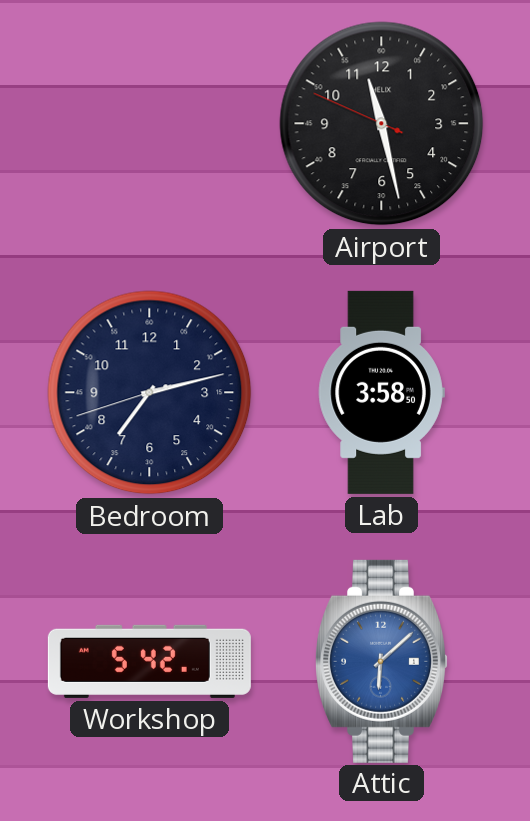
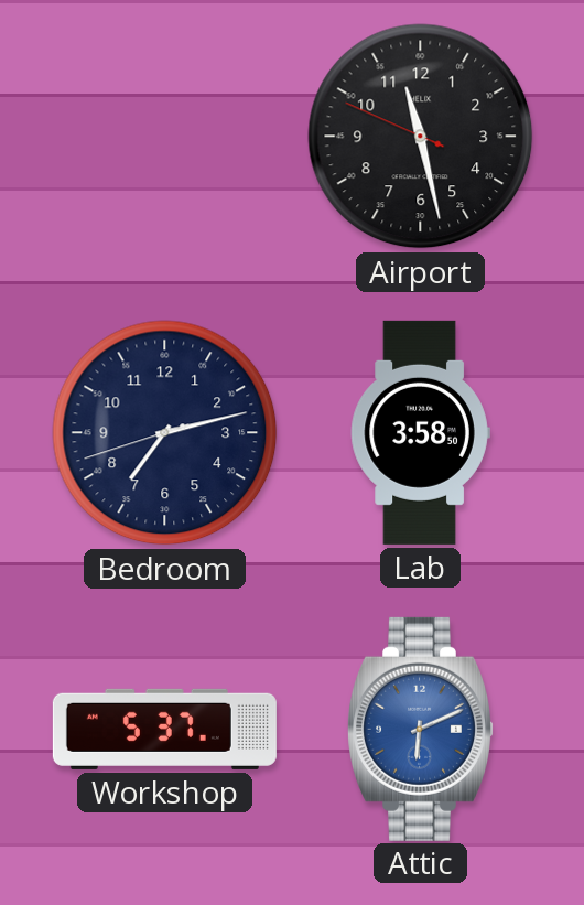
Workshop: 5:42 -> 5:37 (164, 729)
Attic: 6:08 -> 6:11 (421, 729)
